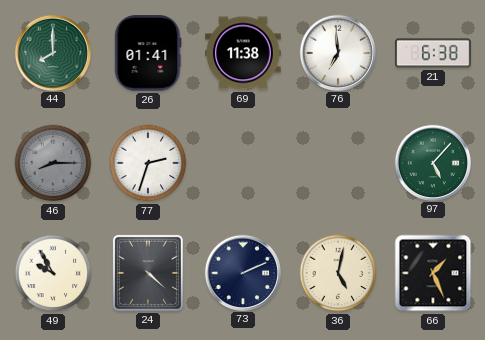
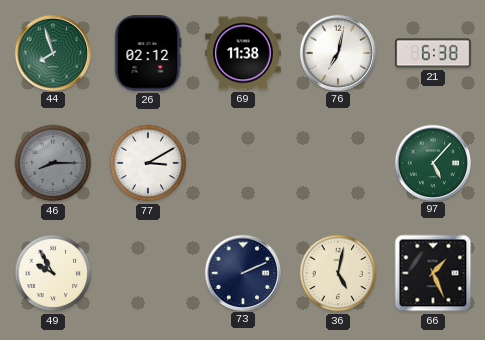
44: 8:00 -> 7:57 (52, 52)
26: 01:41 -> 02:12 (148, 53)
76: 6:59 -> 7:02 (337, 52)
77: 2:33 -> 3:10 (148, 163)
24: 4:22 -> none (148, 273)
